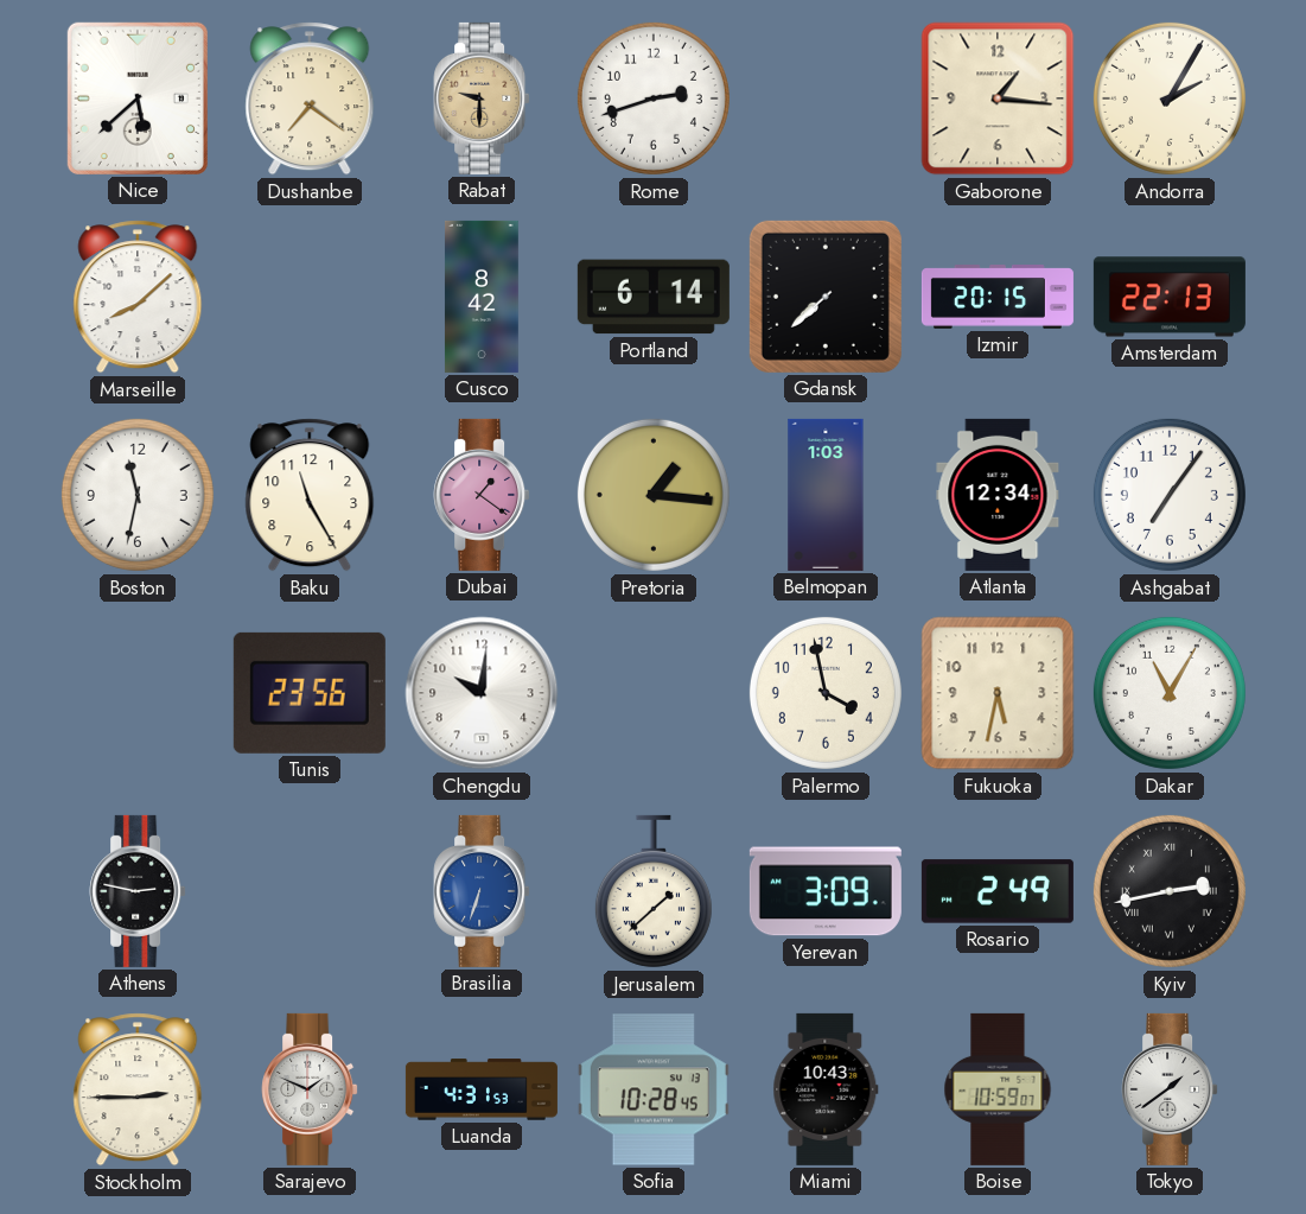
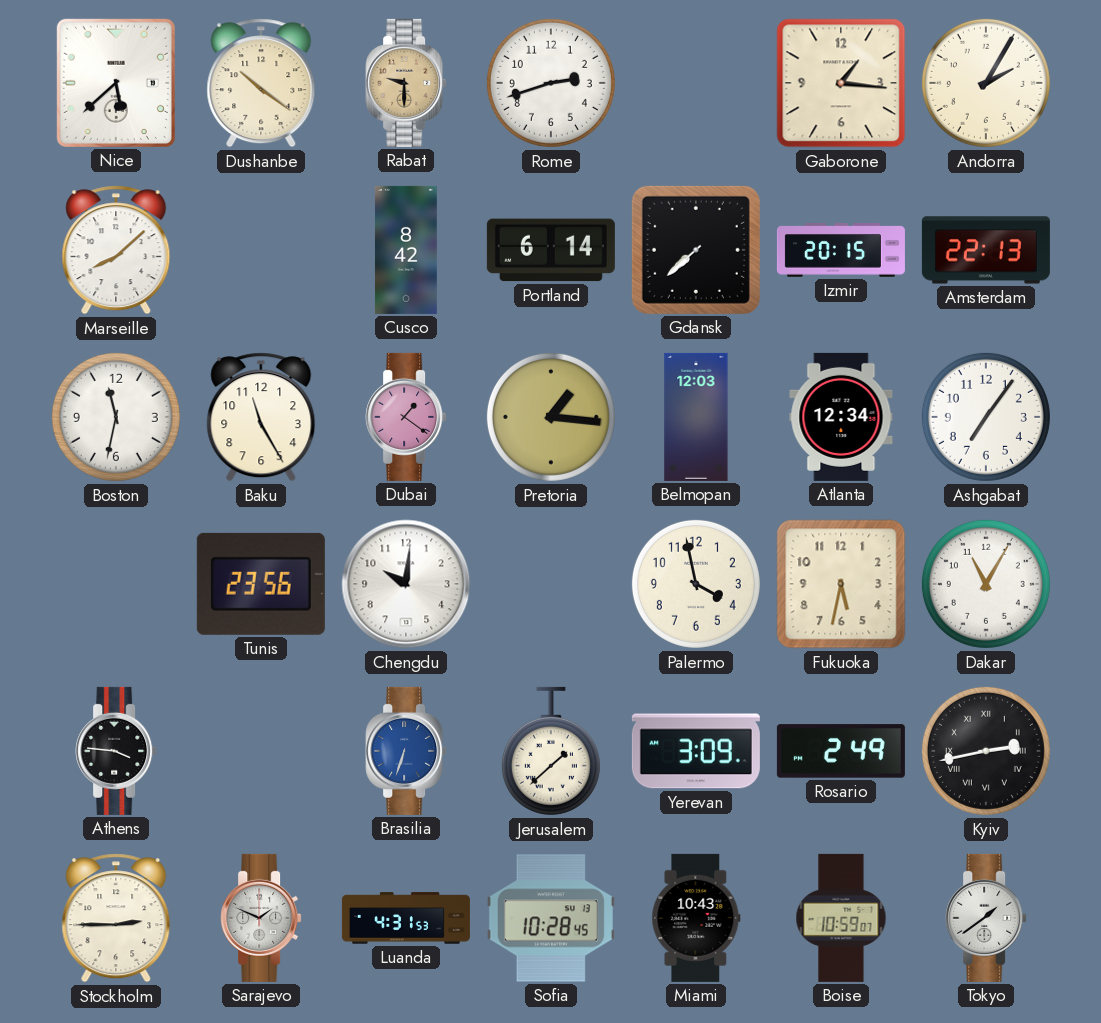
Dushanbe: 7:21 -> 10:21 (261, 83)
Belmopan: 1:03 -> 12:03 (696, 417)
Athens: 2:47 -> 3:46 (116, 751)
